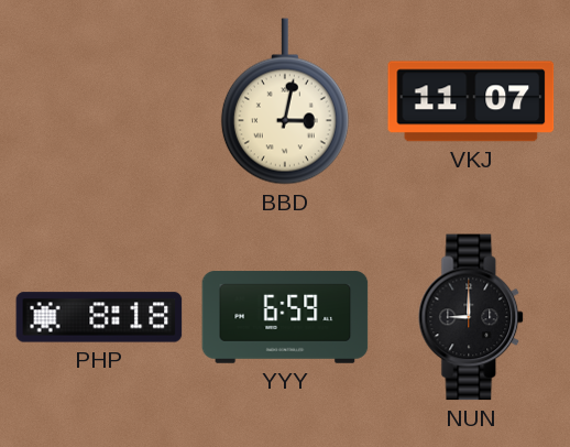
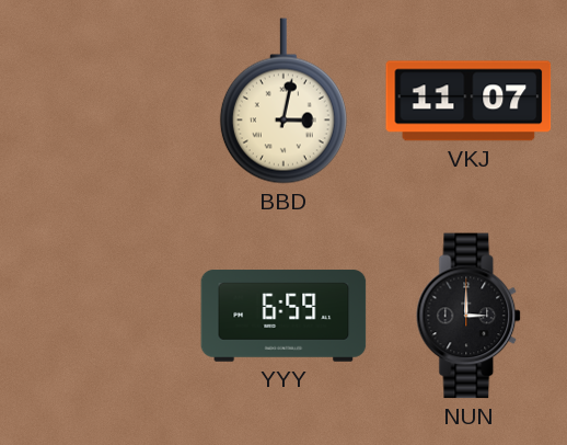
PHP: 8:18 -> none (99, 317)
NUN: 9:00 -> 3:00 (470, 316)
